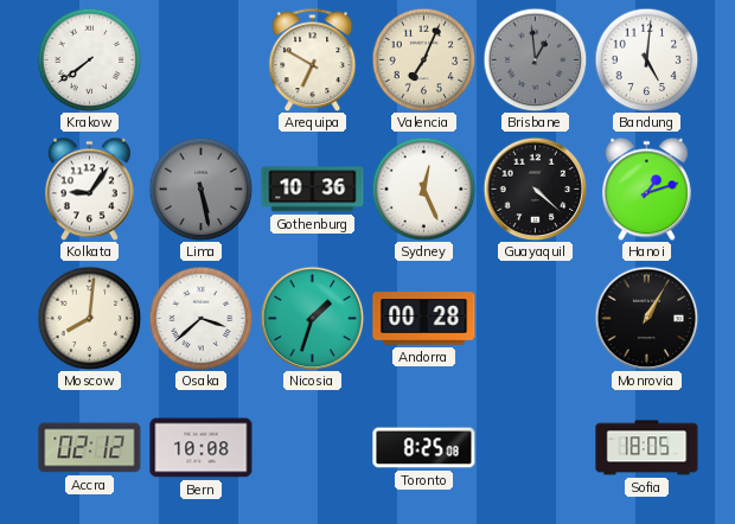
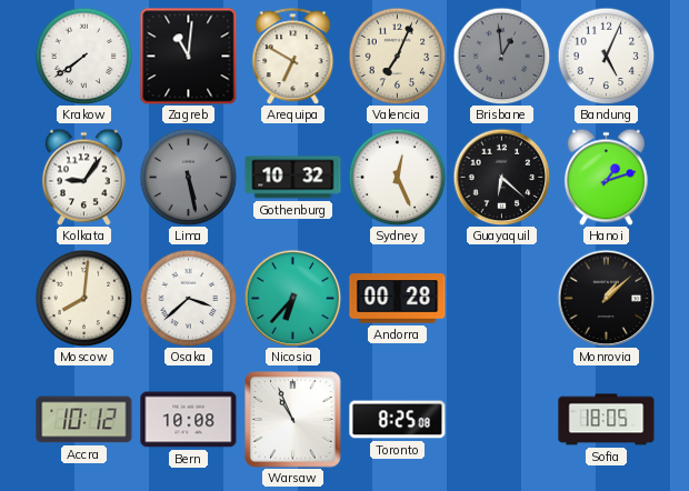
Zagreb: none -> 11:01 (188, 56)
Bandung: 5:01 -> 5:04 (606, 56)
Gothenburg: 10:36 -> 10:32 (293, 178)
Guayaquil: 4:22 -> 6:22 (501, 177)
Nicosia: 1:33 -> 6:37 (292, 298)
Monrovia: 1:05 -> 1:08 (606, 298)
Accra: 02:12 -> 10:12 (84, 420)
Warsaw: none -> 10:56 (293, 420)
